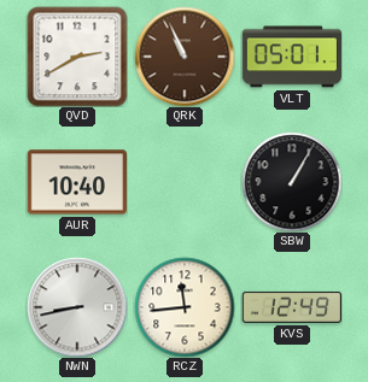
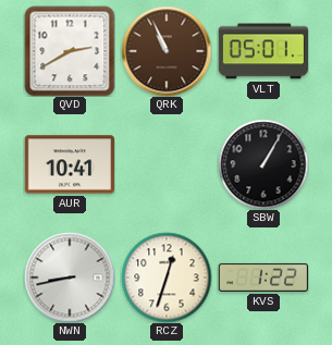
AUR: 10:40 -> 10:41 (69, 164)
RCZ: 11:44 -> 12:33 (167, 278)
KVS: 12:49 -> 1:22 (262, 278)
